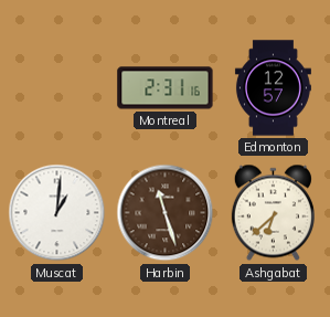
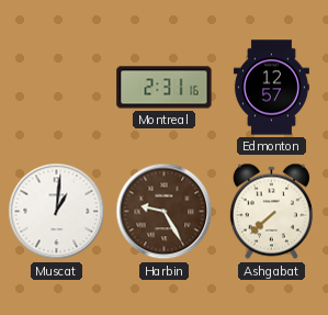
Harbin: 11:27 -> 9:25 (165, 212)
Ashgabat: 6:38 -> 7:38 (271, 212)
